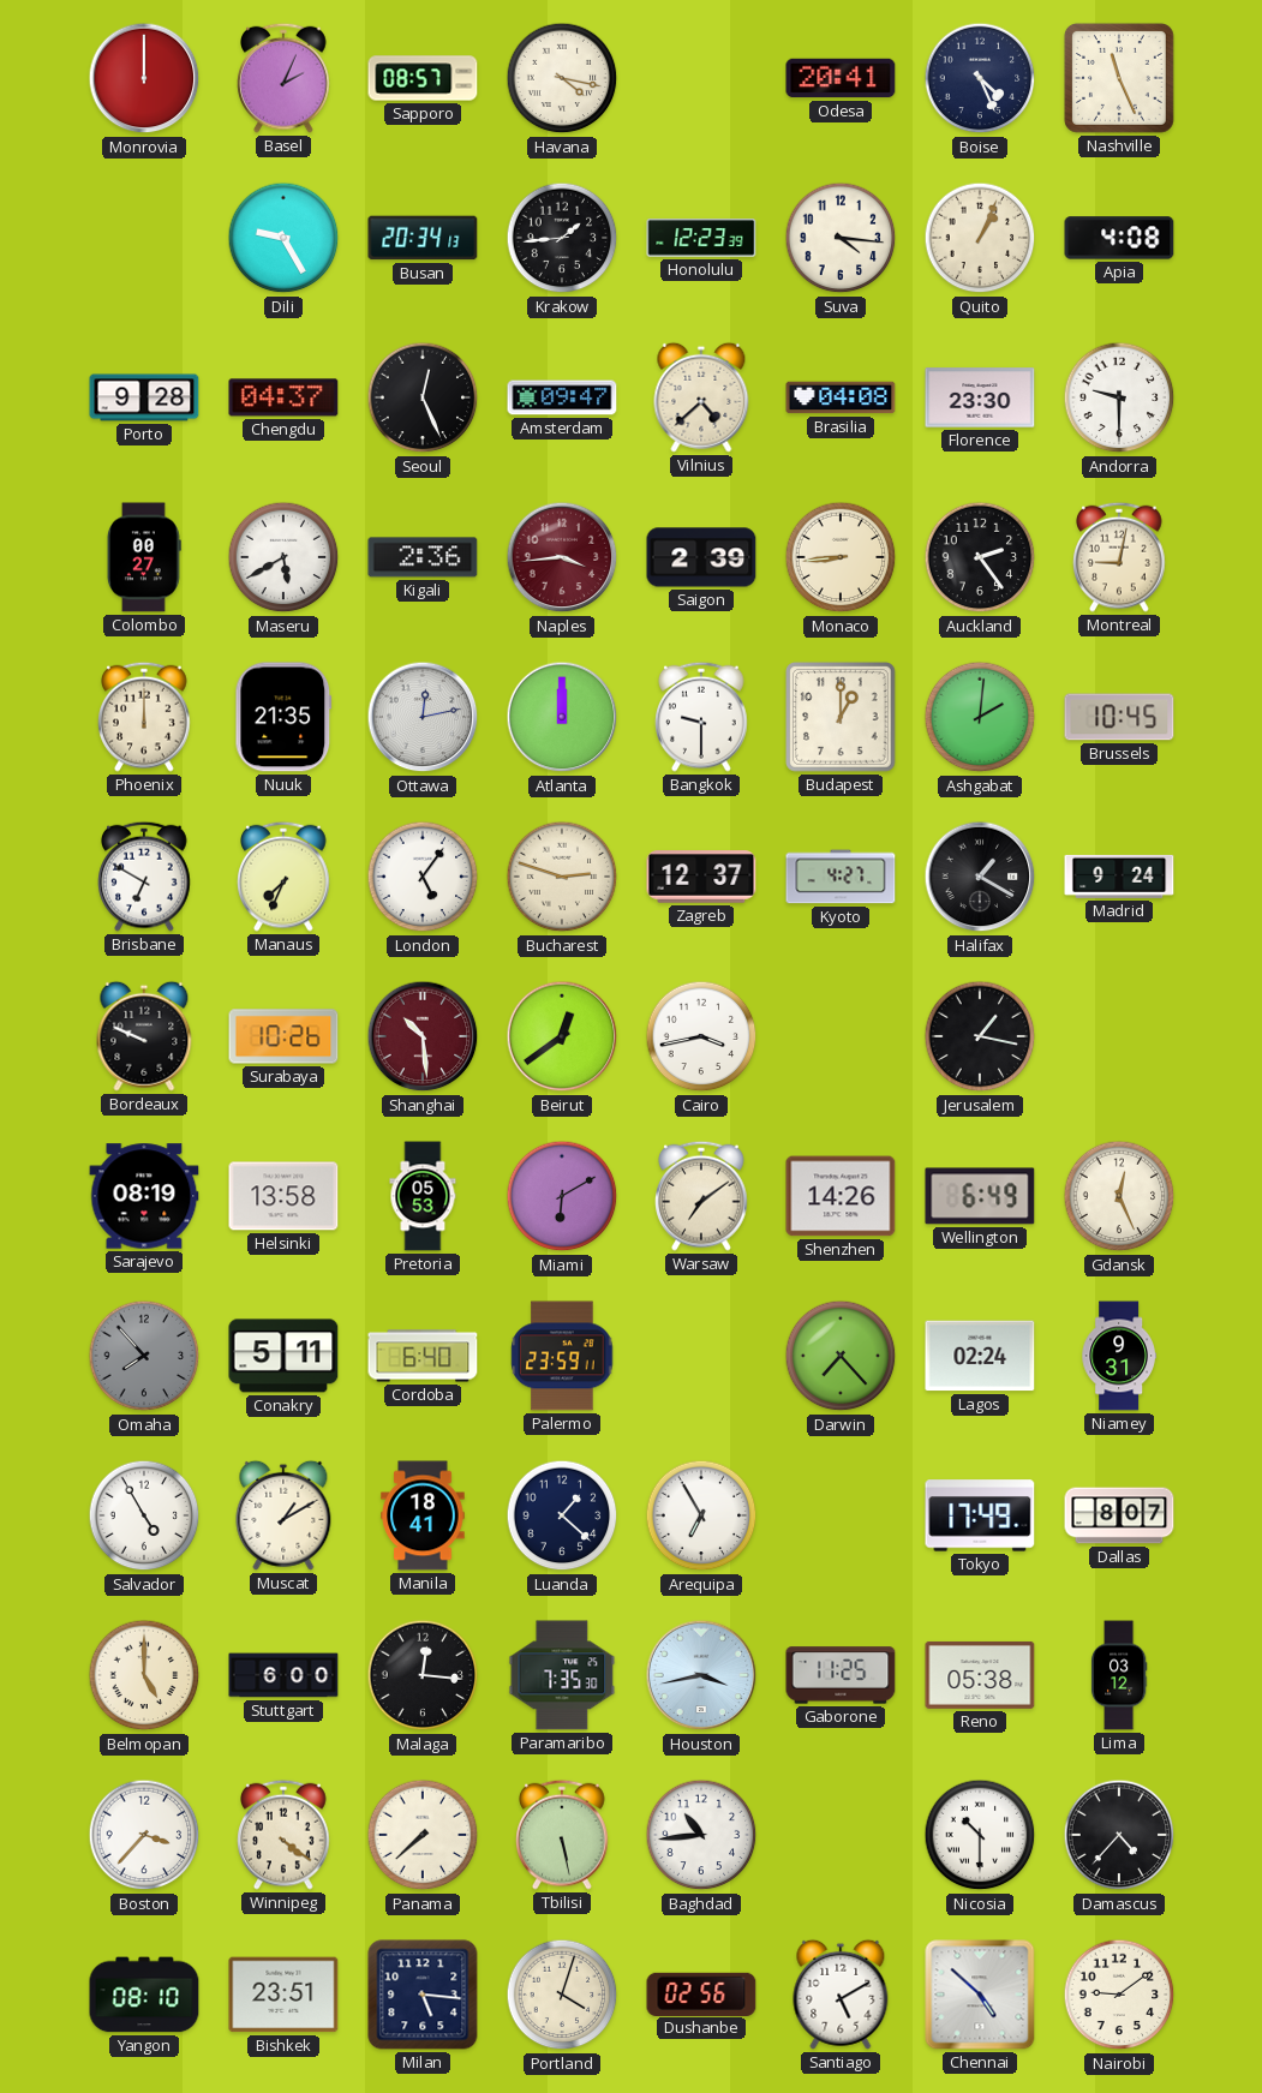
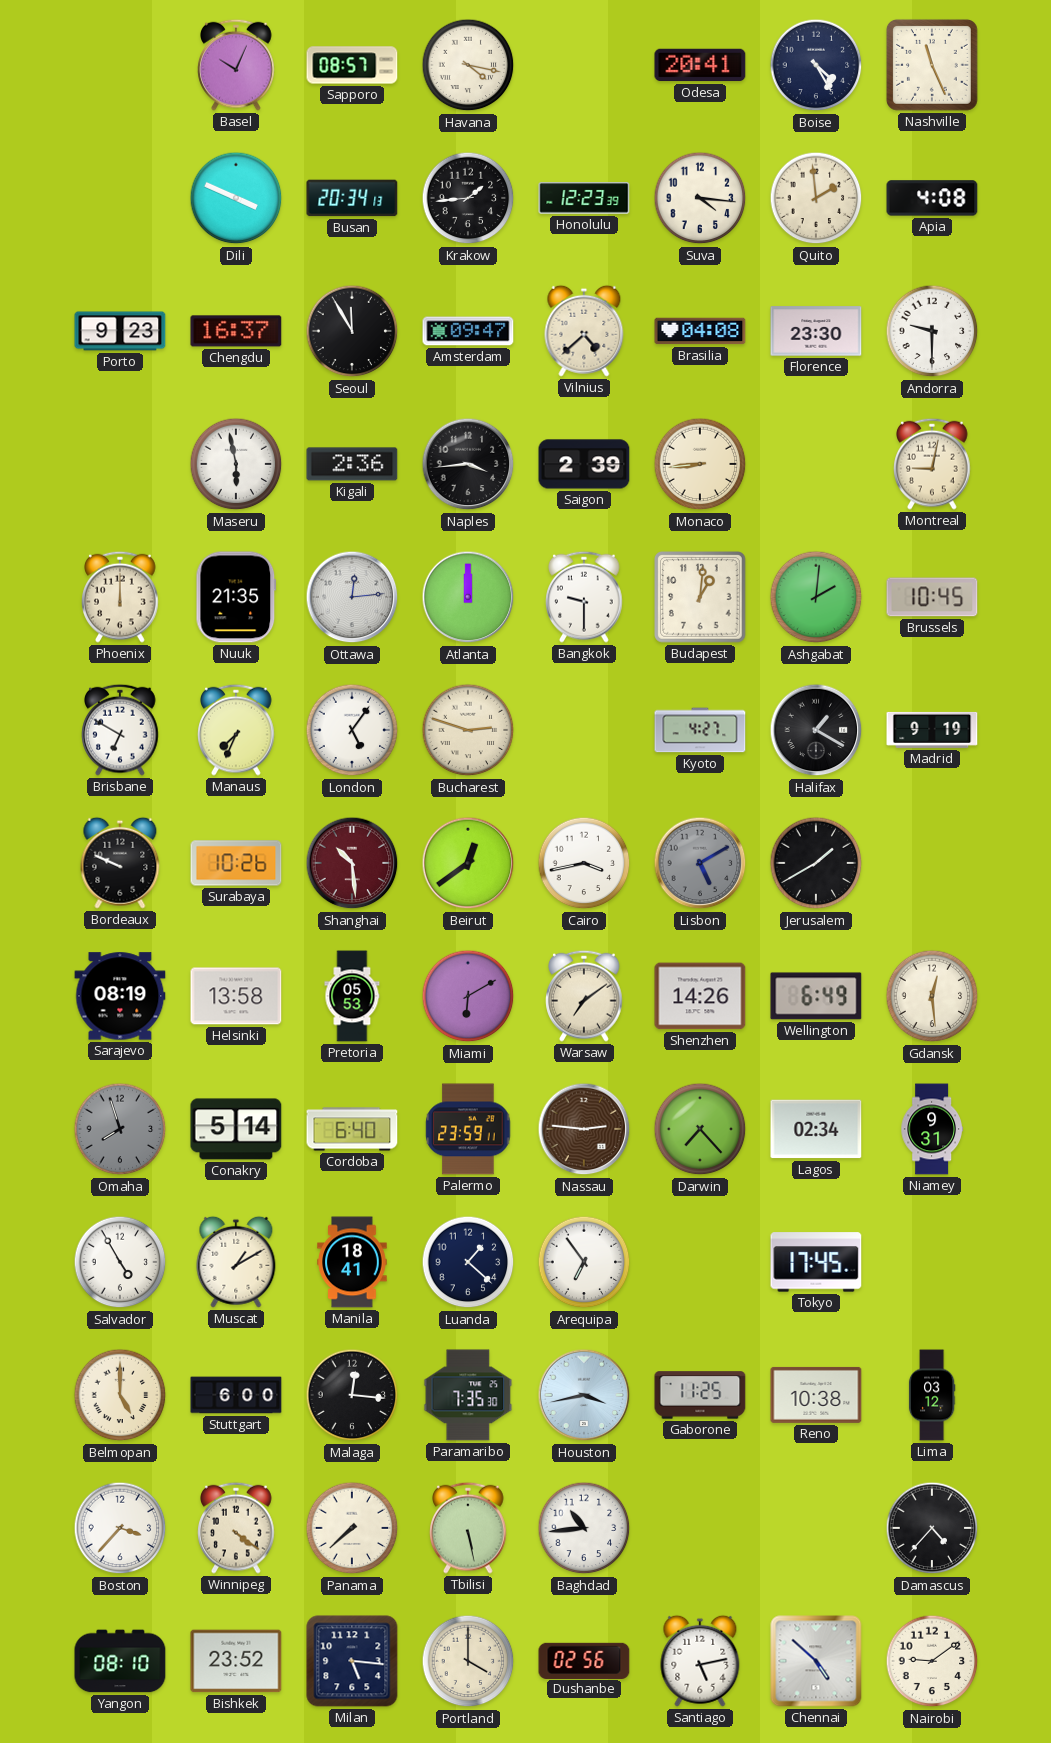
Monrovia: 12:00 -> none (144, 78)
Basel: 2:04 -> 10:04 (236, 65)
Boise: 4:26 -> 4:25 (816, 65)
Dili: 9:25 -> 3:49 (236, 198)
Quito: 1:04 -> 1:59 (816, 198)
Porto: 9:28 -> 9:23 (120, 331)
Chengdu: 04:37 -> 16:37 (236, 331)
Seoul: 12:26 -> 11:55 (352, 331)
Colombo: 00:27 -> none (144, 557)
Maseru: 5:40 -> 5:58 (236, 464)
Naples dial: burgundy -> black (468, 464)
Auckland: 2:24 -> none (980, 557)
Ottawa: 12:13 -> 12:14 (352, 597)
Budapest: 1:00 -> 1:01 (700, 597)
Zagreb: 12:37 -> none (701, 877)
Madrid: 9:24 -> 9:19 (932, 730)
Lisbon: none -> 5:10 (700, 863)
Jerusalem: 1:17 -> 1:40 (816, 863)
Gdansk: 12:26 -> 12:29 (932, 996)
Omaha: 7:53 -> 7:57 (120, 1129)
Conakry: 5:11 -> 5:14 (236, 1129)
Nassau: none -> 2:46 (584, 1129)
Lagos: 02:24 -> 02:34 (816, 1129)
Arequipa: 6:55 -> 6:54 (584, 1262)
Tokyo: 17:49 -> 17:45 (816, 1262)
Dallas: 8:07 -> none (1119, 1515)
Reno: 05:38 -> 10:38 (816, 1395)
Nicosia: 10:30 -> none (980, 1835)
Bishkek: 23:51 -> 23:52 (236, 1661)
Portland: 4:03 -> 4:00 (468, 1661)
Santiago: 5:10 -> 5:13 (700, 1661)
